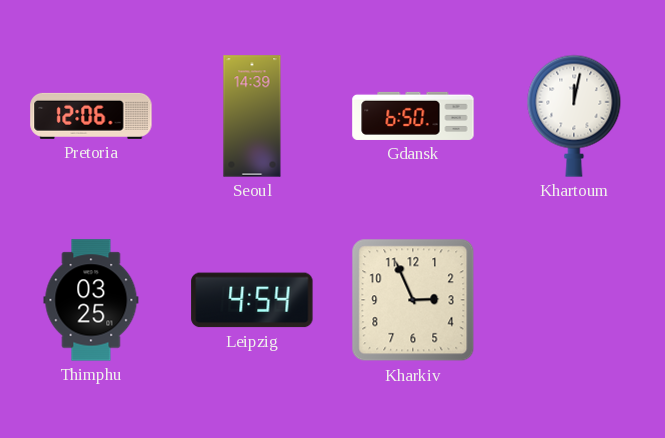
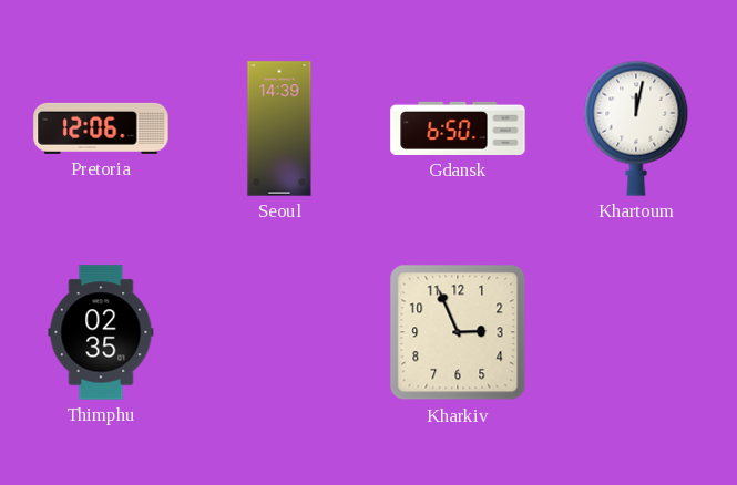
Thimphu: 03:25 -> 02:35 (101, 332)
Leipzig: 4:54 -> none (252, 300)
